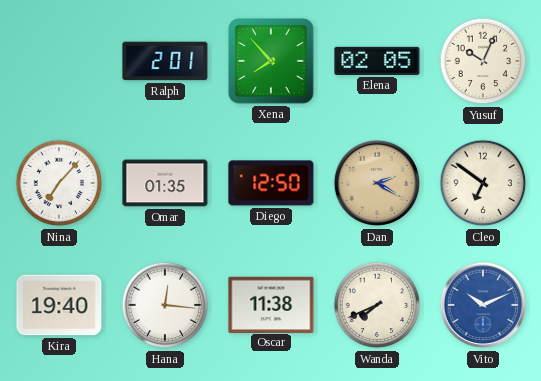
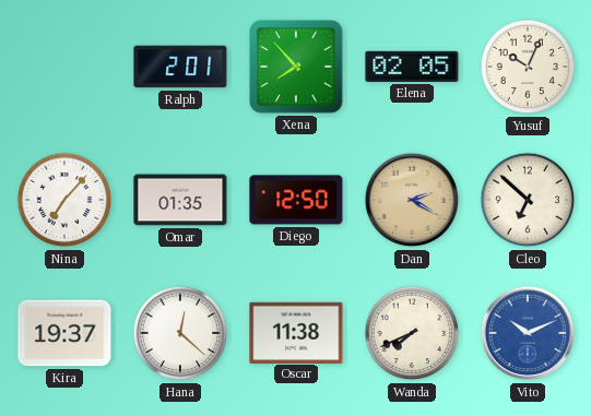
Cleo: 6:51 -> 6:52 (528, 200)
Kira: 19:40 -> 19:37 (64, 333)
Hana: 12:16 -> 12:22 (180, 333)
